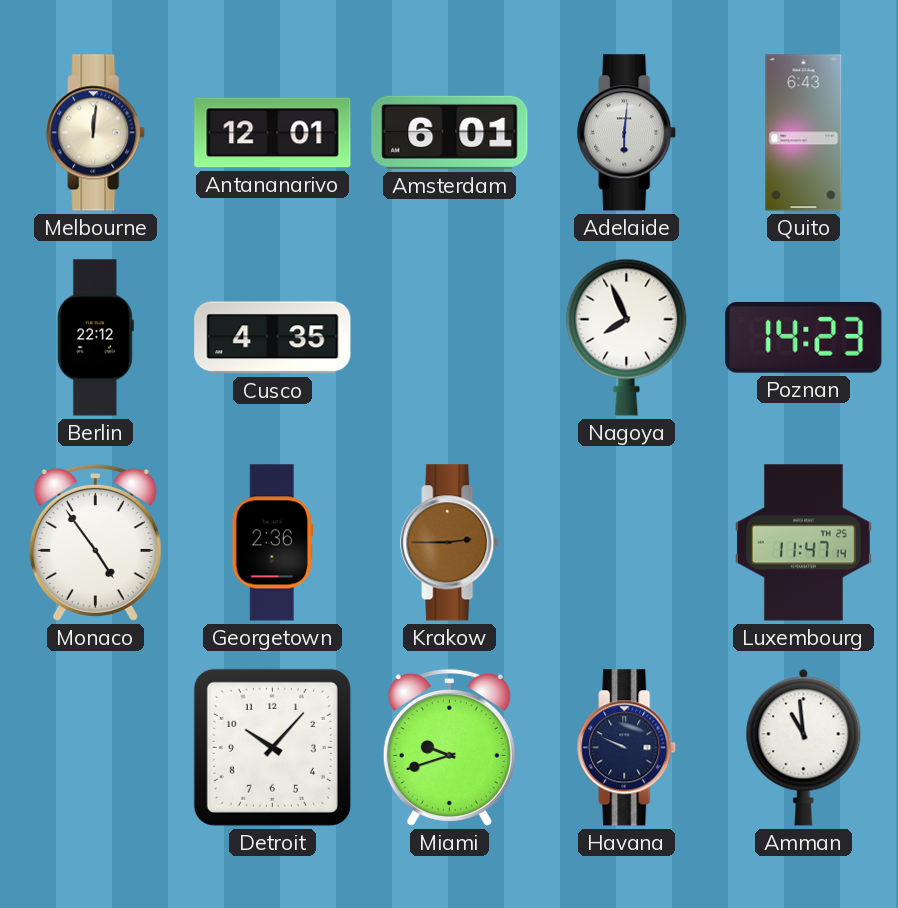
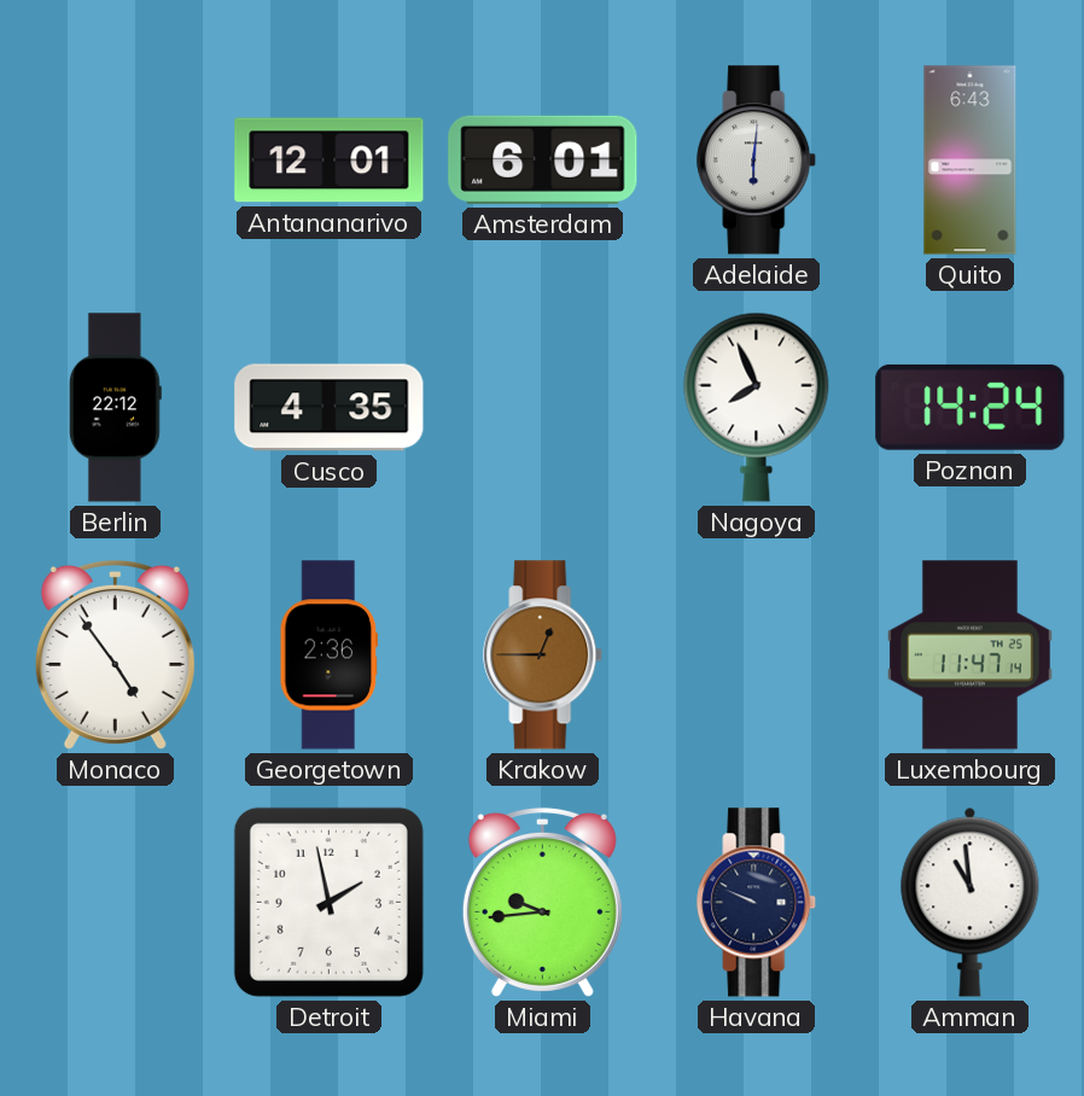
Melbourne: 12:01 -> none (96, 133)
Poznan: 14:23 -> 14:24 (971, 407)
Krakow: 2:45 -> 12:45 (543, 655)
Detroit: 10:07 -> 1:58 (328, 902)
Miami: 9:42 -> 9:44 (542, 902)
